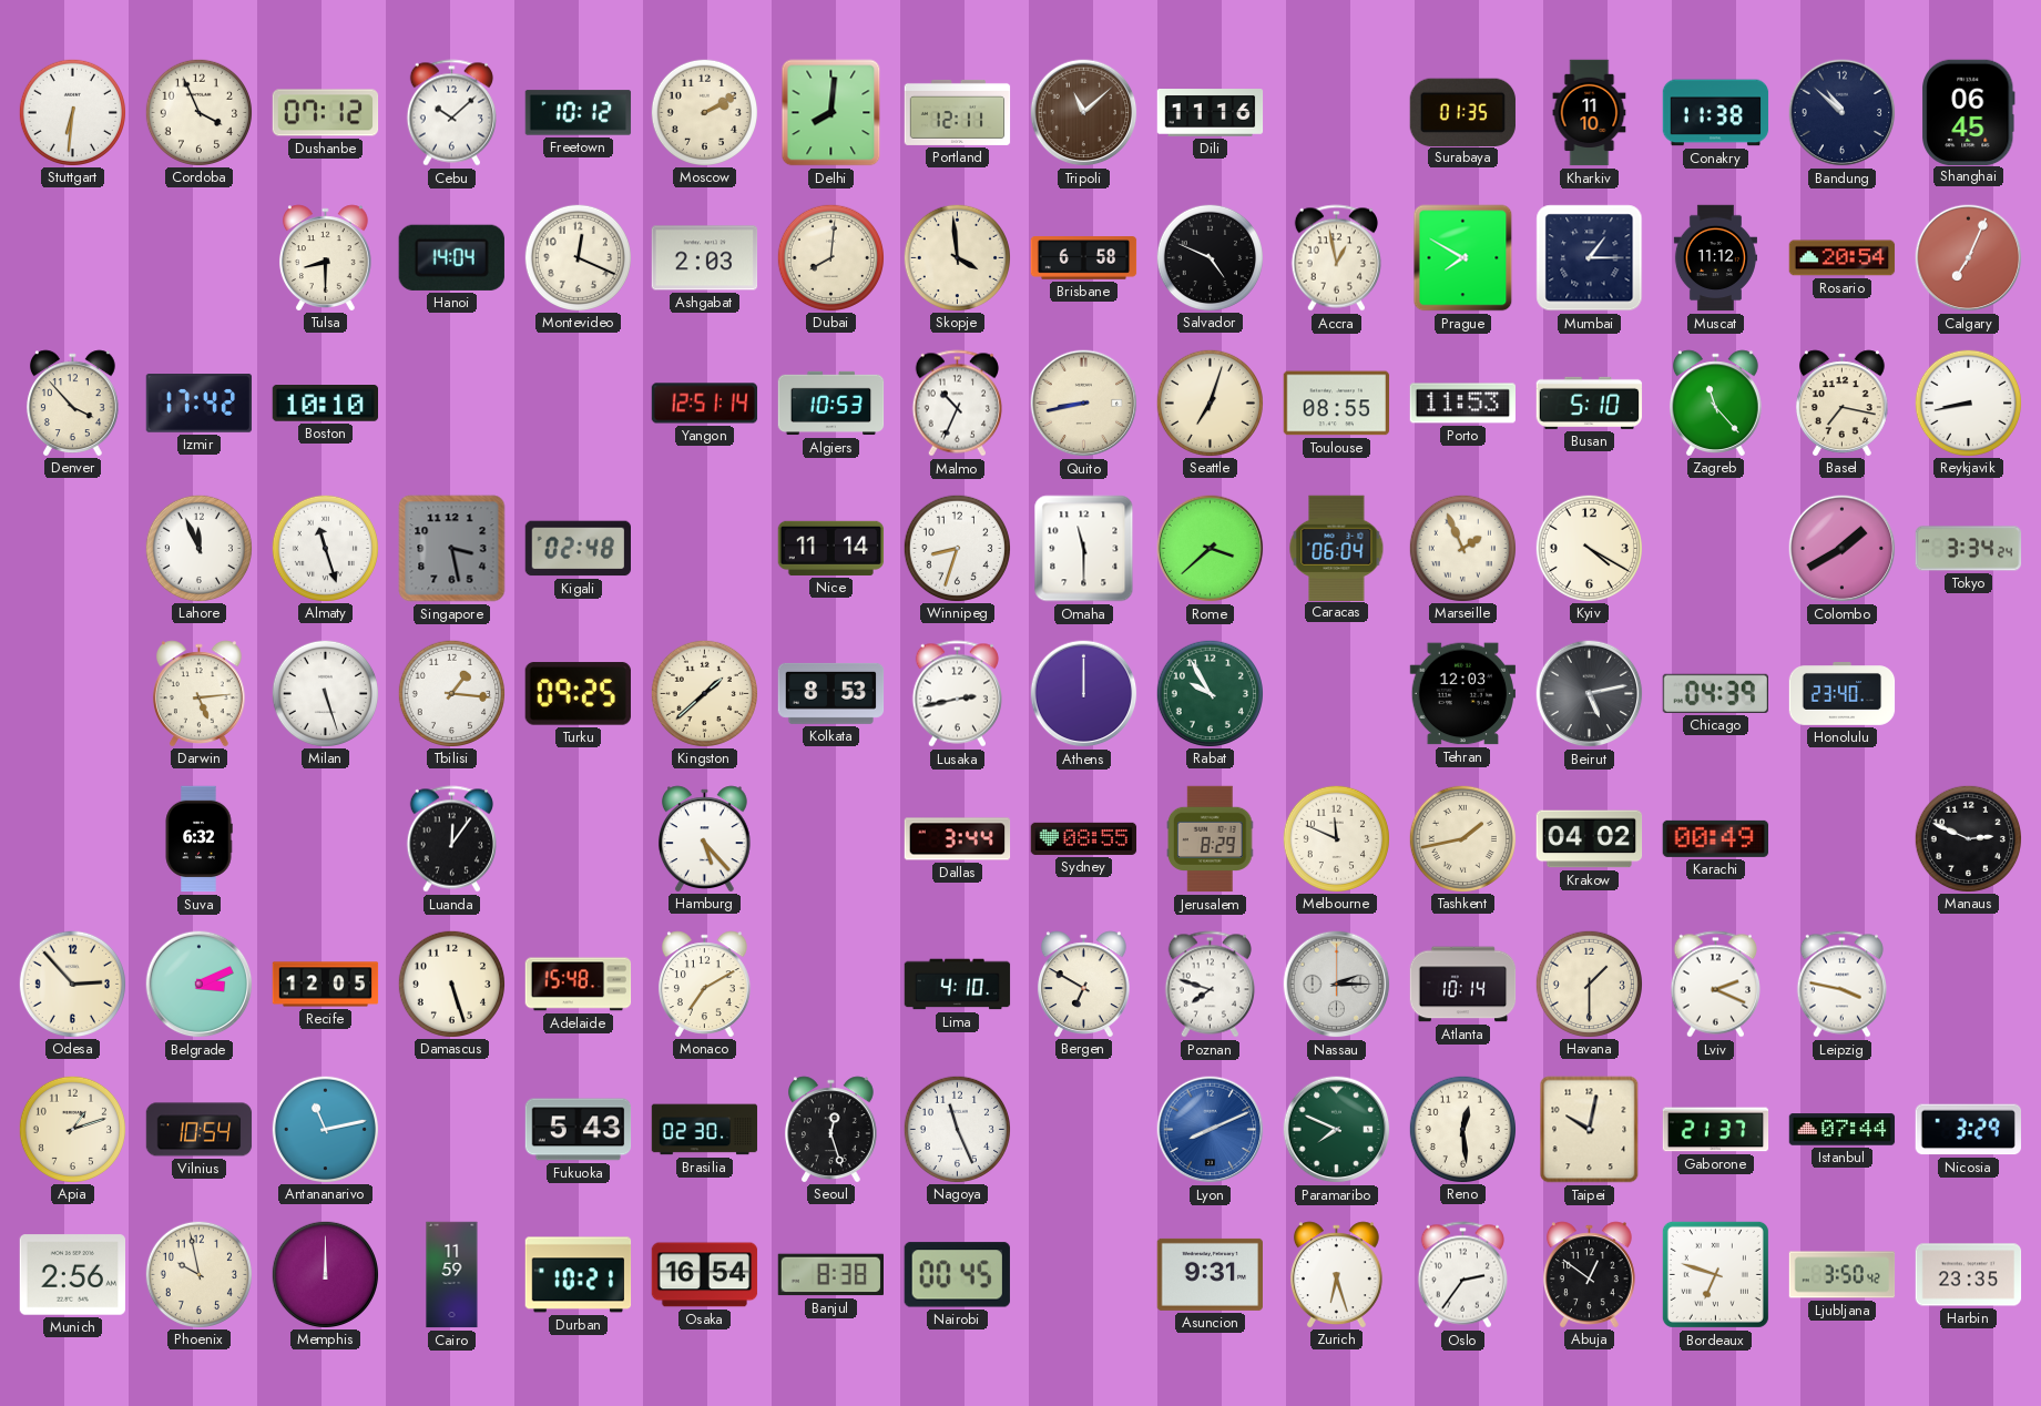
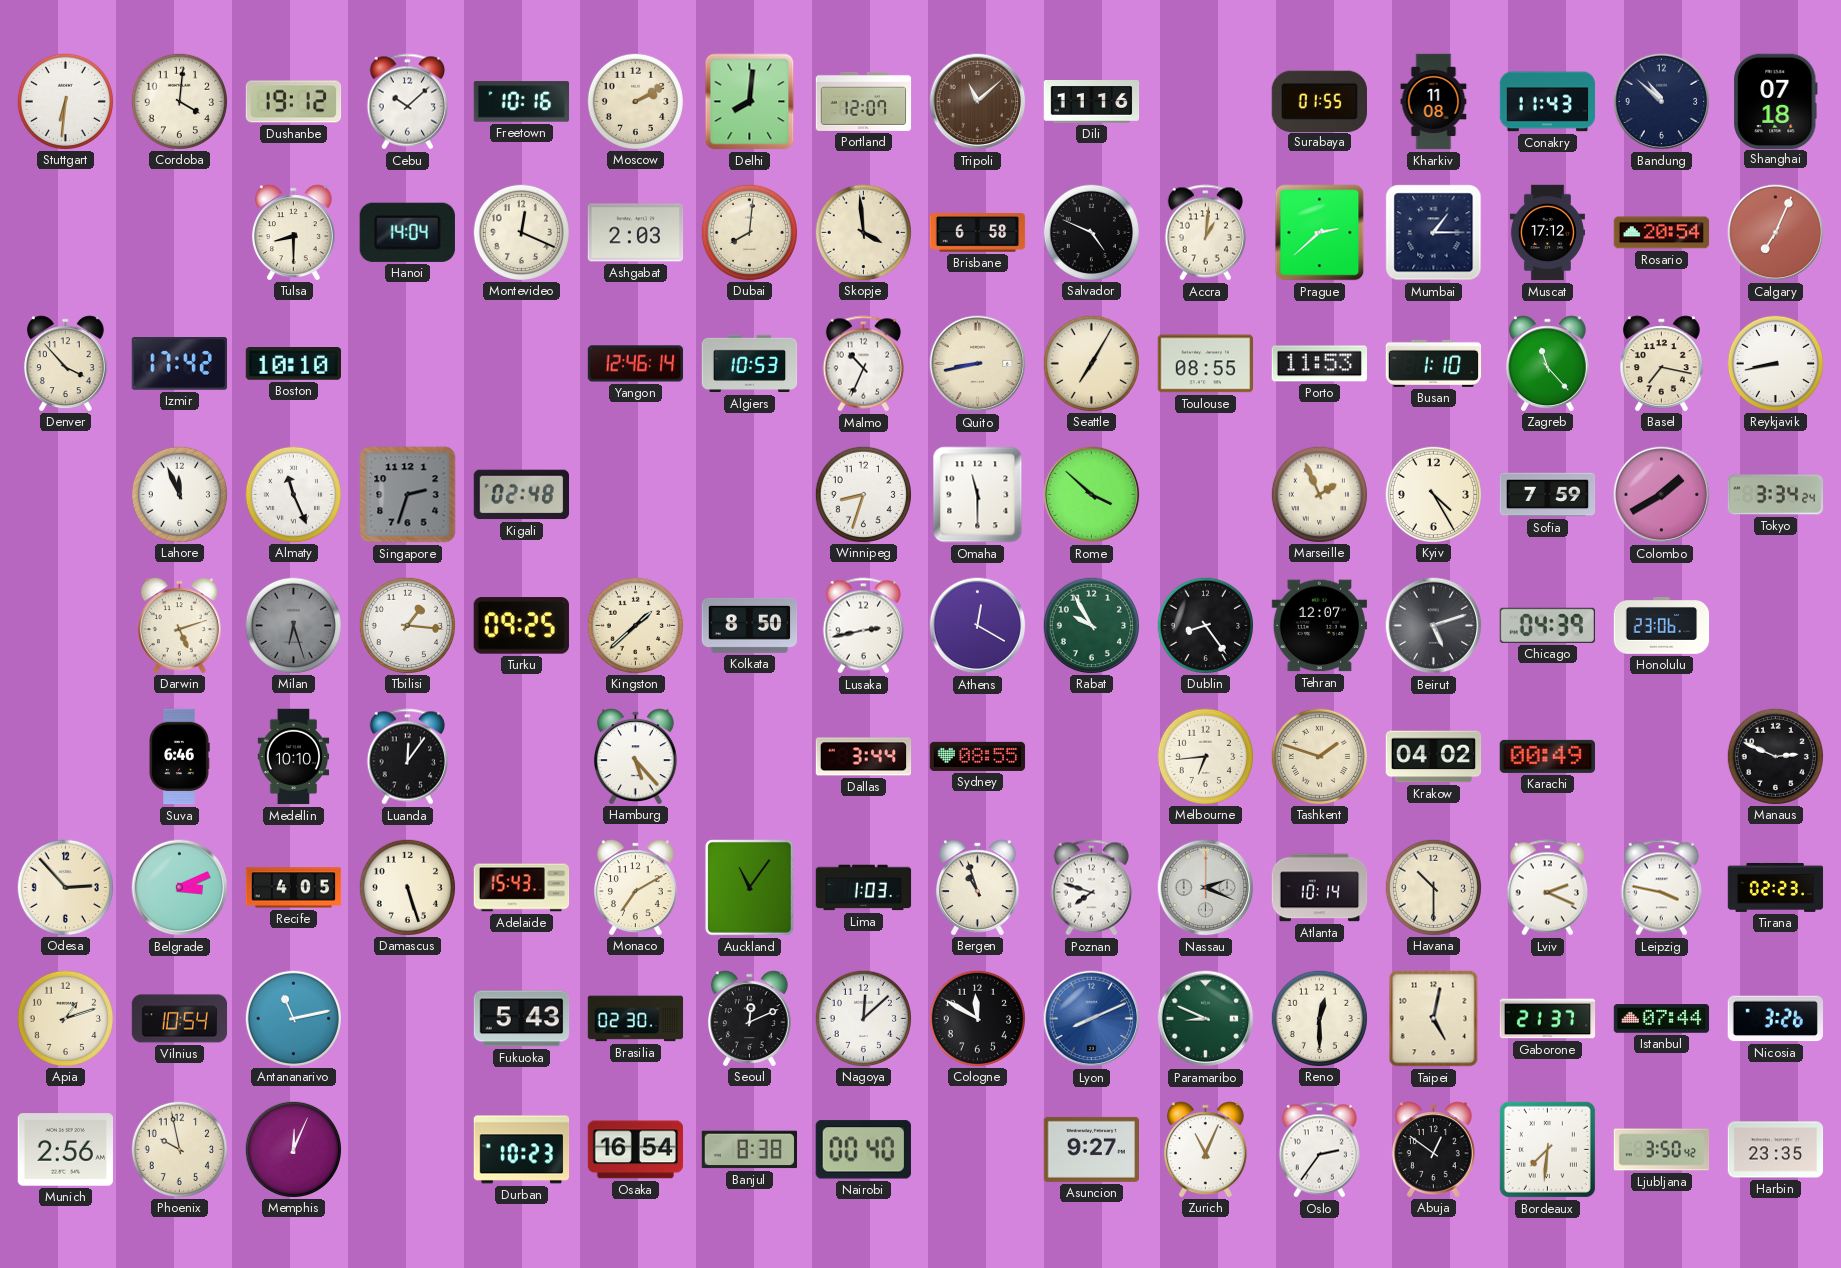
Cordoba: 3:56 -> 4:01 (179, 101)
Dushanbe: 07:12 -> 19:12 (294, 102)
Freetown: 10:12 -> 10:16 (522, 102)
Portland: 12:11 -> 12:07 (864, 101)
Surabaya: 01:35 -> 01:55 (1319, 101)
Kharkiv: 11:10 -> 11:08 (1434, 102)
Conakry: 11:38 -> 11:43 (1548, 102)
Shanghai: 06:45 -> 07:18 (1776, 101)
Accra: 12:58 -> 1:01 (1205, 233)
Prague: 7:50 -> 2:38 (1320, 233)
Muscat: 11:12 -> 17:12 (1547, 233)
Yangon: 12:51 -> 12:46 (636, 364)
Seattle: 7:03 -> 7:05 (1091, 363)
Busan: 5:10 -> 1:10 (1434, 363)
Almaty: 11:27 -> 11:26 (293, 494)
Singapore: 3:28 -> 2:33 (408, 495)
Nice: 11:14 -> none (831, 548)
Rome: 3:38 -> 3:52 (1092, 495)
Caracas: 06:04 -> none (1337, 548)
Kyiv: 4:20 -> 4:25 (1433, 494)
Sofia: none -> 7:59 (1548, 495)
Darwin: 5:14 -> 5:12 (179, 625)
Milan: 5:27 -> 6:27 (293, 625)
Milan dial: white -> grey (293, 625)
Kolkata: 8:53 -> 8:50 (750, 625)
Athens: 12:00 -> 12:20 (978, 626)
Dublin: none -> 8:24 (1205, 625)
Tehran: 12:03 -> 12:07 (1320, 626)
Beirut: 5:13 -> 5:12 (1434, 626)
Honolulu: 23:40 -> 23:06 (1662, 626)
Suva: 6:32 -> 6:46 (179, 757)
Medellin: none -> 10:10 (294, 757)
Jerusalem: 8:29 -> none (1210, 839)
Melbourne: 11:49 -> 6:44 (1205, 756)
Tashkent: 1:43 -> 1:48 (1319, 756)
Recife: 12:05 -> 4:05 (294, 888)
Adelaide: 15:48 -> 15:43 (522, 888)
Auckland: none -> 11:06 (750, 888)
Lima: 4:10 -> 1:03 (864, 888)
Bergen: 6:50 -> 10:57 (977, 887)
Nassau: 2:15 -> 2:19 (1206, 888)
Havana: 1:30 -> 10:30 (1433, 887)
Tirana: none -> 02:23 (1776, 887)
Seoul: 12:27 -> 12:11 (749, 1018)
Nagoya: 11:26 -> 12:08 (863, 1018)
Cologne: none -> 11:50 (977, 1018)
Paramaribo: 7:49 -> 8:49 (1206, 1019)
Reno: 12:29 -> 12:30 (1319, 1018)
Taipei: 10:02 -> 5:02 (1434, 1019)
Nicosia: 3:29 -> 3:26 (1775, 1019)
Memphis: 12:00 -> 12:04 (293, 1149)
Cairo: 11:59 -> none (452, 1275)
Durban: 10:21 -> 10:23 (522, 1150)
Nairobi: 00:45 -> 00:40 (863, 1150)
Asuncion: 9:31 -> 9:27 (1091, 1149)
Zurich: 6:27 -> 11:04 (1205, 1149)
Bordeaux: 6:48 -> 7:31 (1547, 1149)
